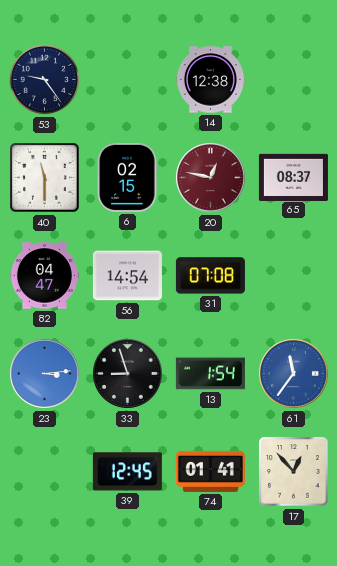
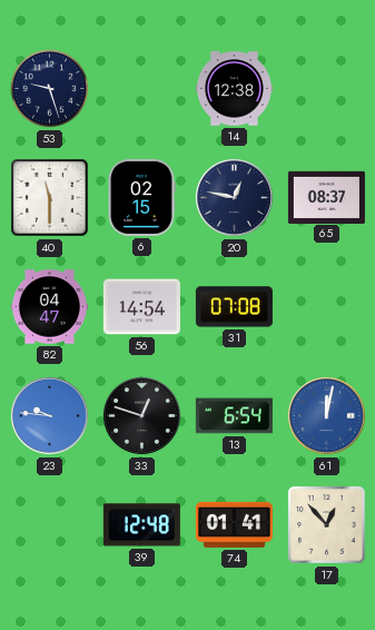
53: 9:24 -> 9:27 (50, 89)
20 dial: burgundy -> navy (235, 198)
23: 3:14 -> 9:46 (50, 416)
33: 8:57 -> 12:48 (142, 416)
13: 1:54 -> 6:54 (234, 416)
61: 11:36 -> 12:02 (327, 416)
39: 12:45 -> 12:48 (141, 525)
